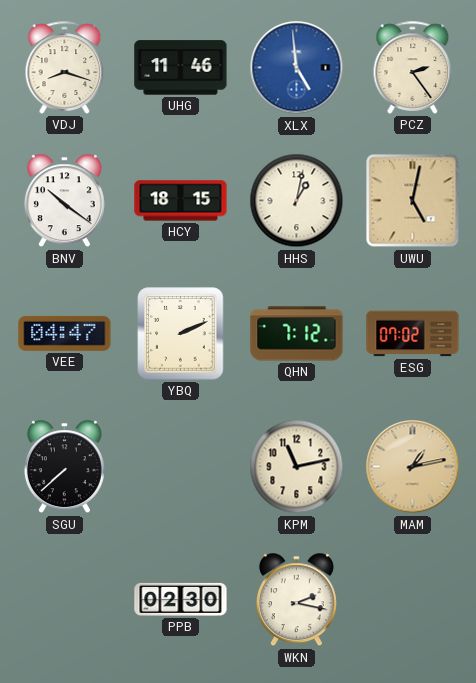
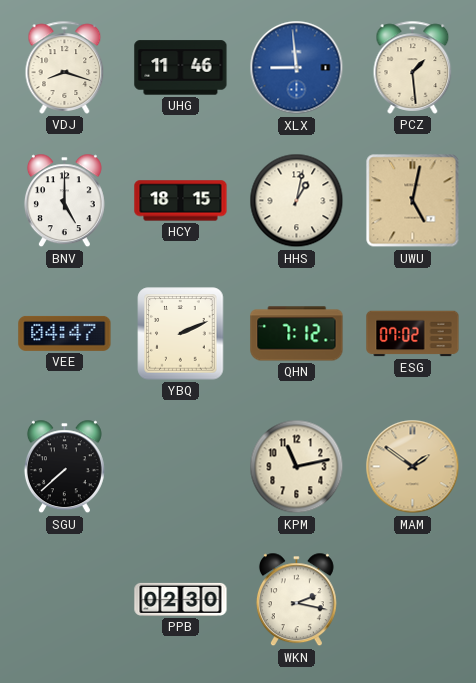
XLX: 4:59 -> 8:59 (297, 68)
PCZ: 2:24 -> 1:29 (413, 67)
BNV: 10:21 -> 5:00 (64, 201)
MAM: 1:13 -> 1:51 (413, 467)
